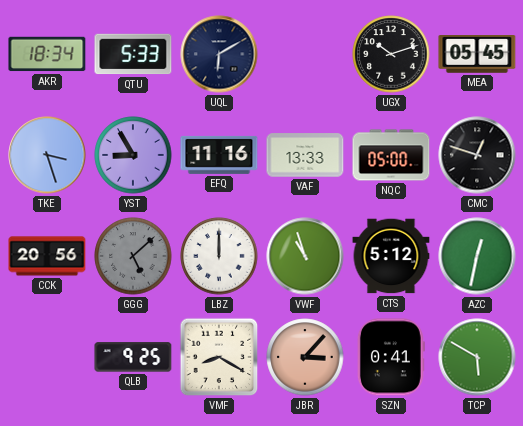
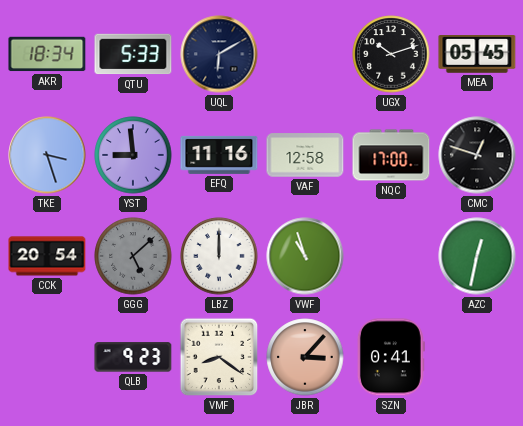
YST: 8:55 -> 8:59 (133, 155)
VAF: 13:33 -> 12:58 (305, 155)
NQC: 05:00 -> 17:00 (391, 155)
CCK: 20:56 -> 20:54 (47, 256)
CTS: 5:12 -> none (391, 256)
QLB: 9:25 -> 9:23 (133, 357)
VMF: 8:20 -> 8:21 (219, 357)
TCP: 5:50 -> none (477, 357)
